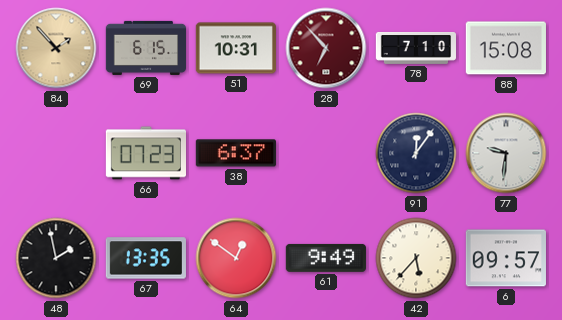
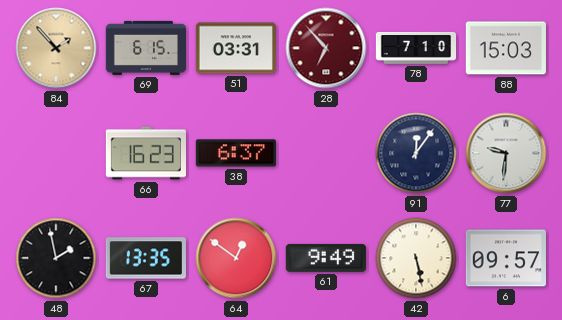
51: 10:31 -> 03:31 (236, 48)
88: 15:08 -> 15:03 (506, 48)
66: 07:23 -> 16:23 (145, 153)
42: 5:37 -> 5:28 (416, 258)
